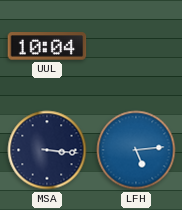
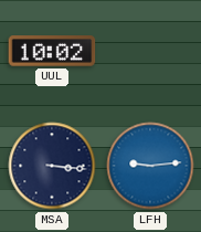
UUL: 10:04 -> 10:02 (52, 51)
LFH: 5:14 -> 9:14 (150, 166)
